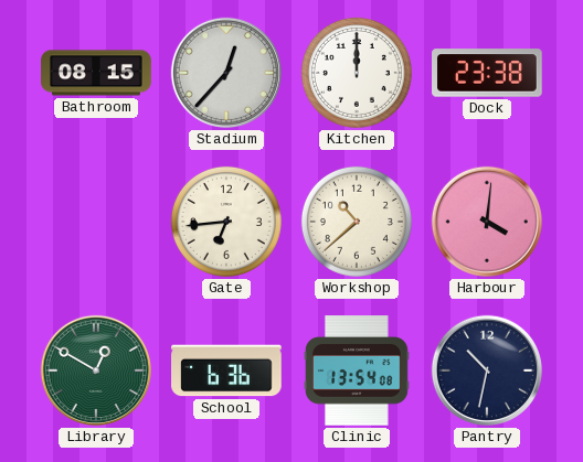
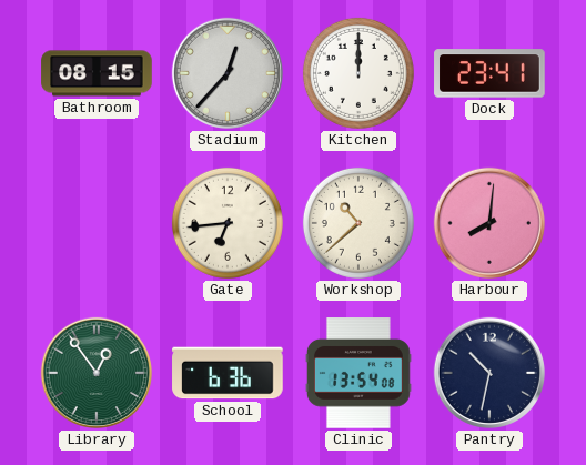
Dock: 23:38 -> 23:41 (489, 73)
Harbour: 4:01 -> 8:01 (489, 223)
Library: 12:50 -> 12:54 (97, 373)
